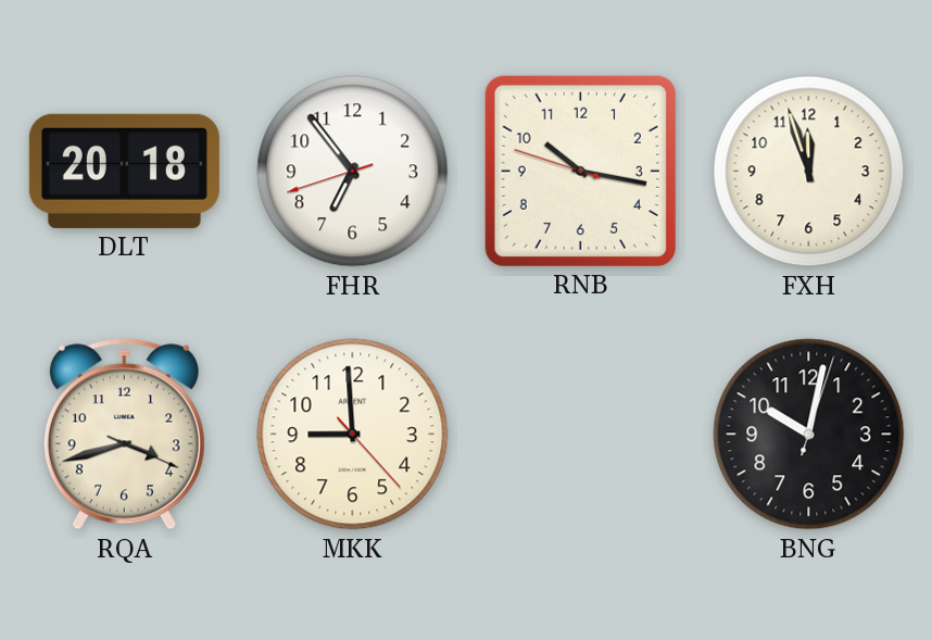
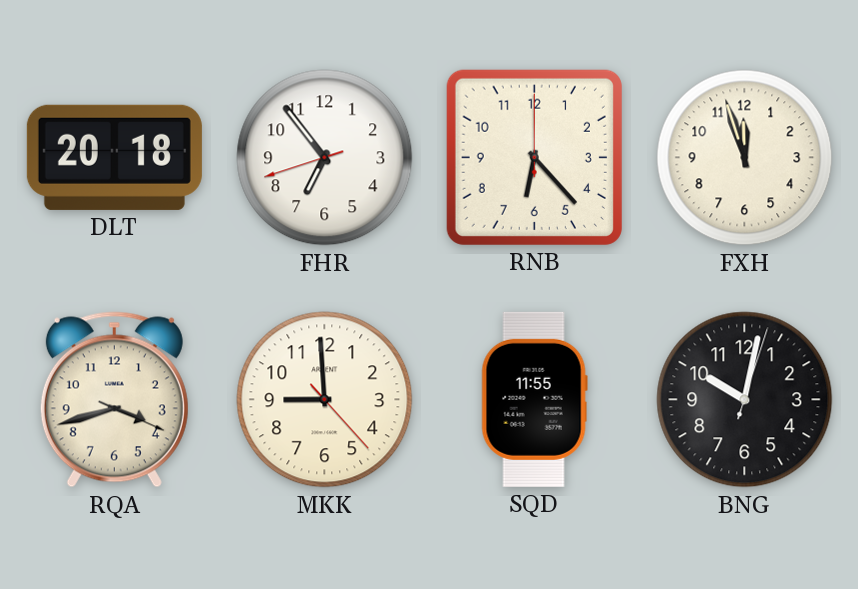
RNB: 10:16 -> 6:23 (534, 157)
SQD: none -> 11:55 (534, 399)
